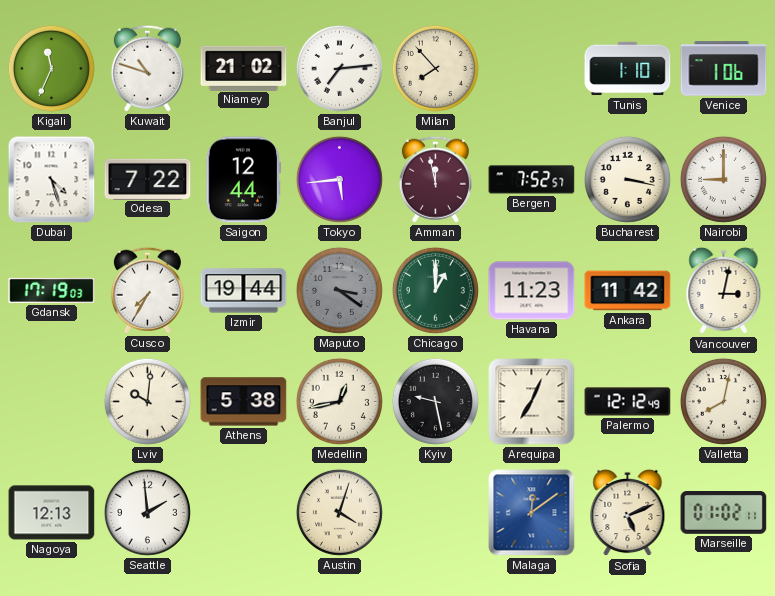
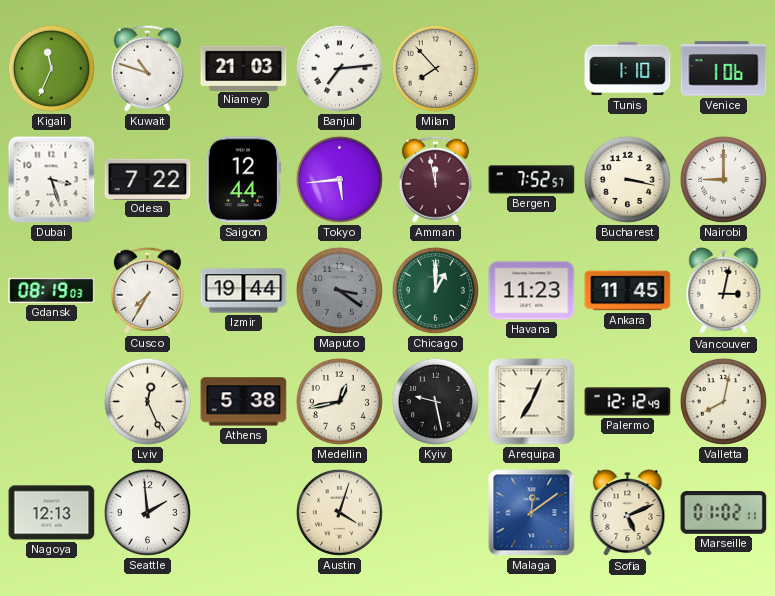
Niamey: 21:02 -> 21:03 (244, 68)
Dubai: 4:27 -> 3:27 (52, 180)
Gdansk: 17:19 -> 08:19 (52, 290)
Ankara: 11:42 -> 11:45 (628, 291)
Lviv: 10:01 -> 12:26 (147, 401)
